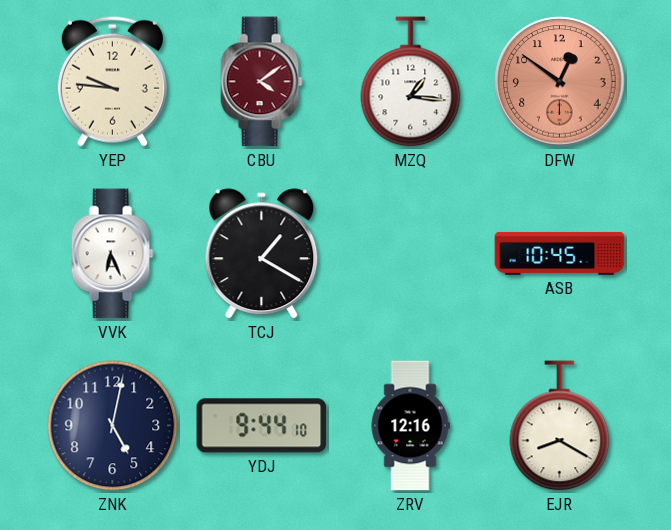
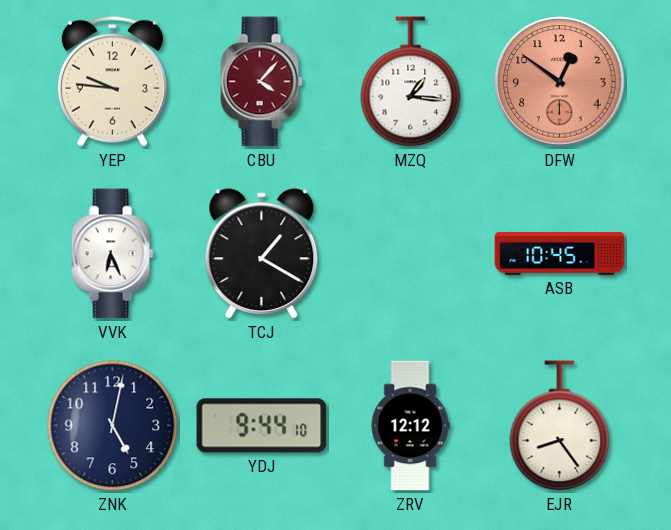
CBU: 4:09 -> 4:07 (261, 82)
ZRV: 12:16 -> 12:12 (410, 426)
EJR: 8:20 -> 8:24 (560, 426)
